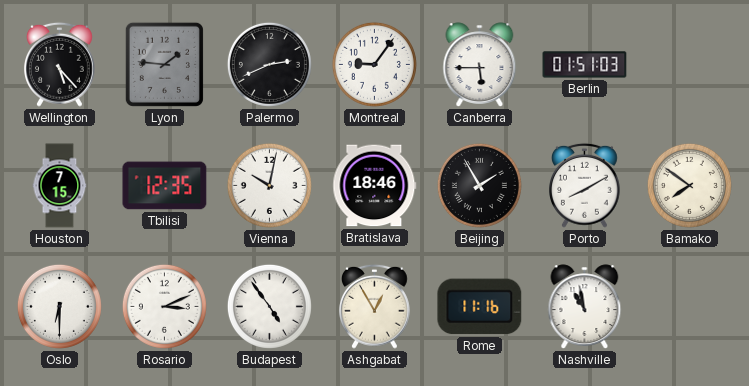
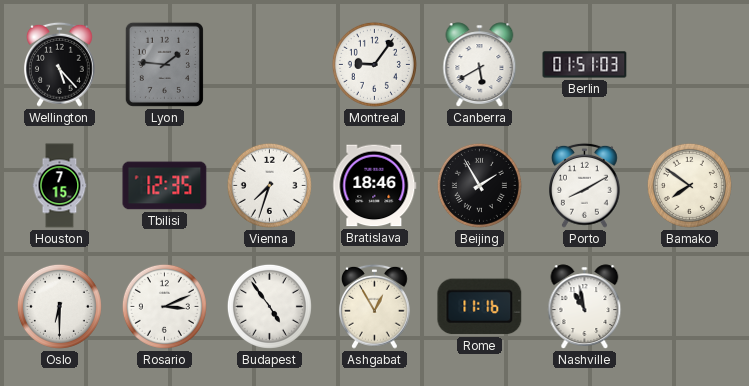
Palermo: 2:41 -> none (269, 64)
Canberra: 5:45 -> 5:40 (480, 65)
Vienna: 10:02 -> 7:33 (269, 185)
